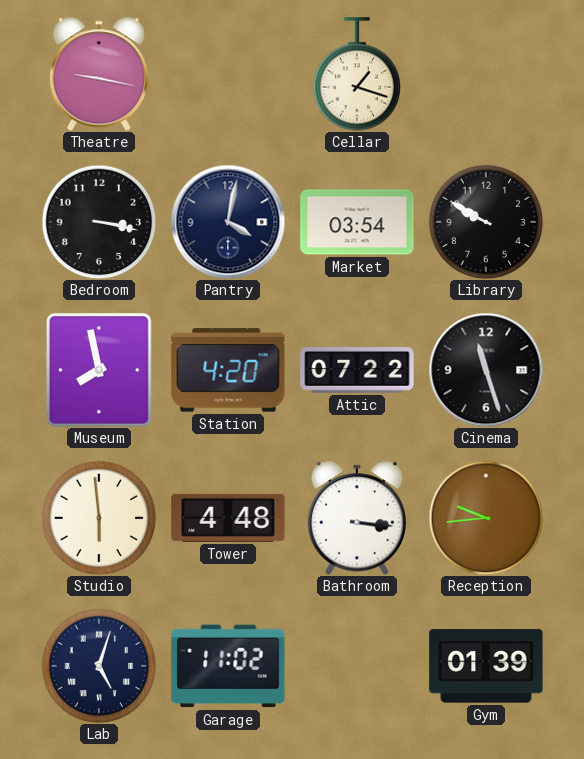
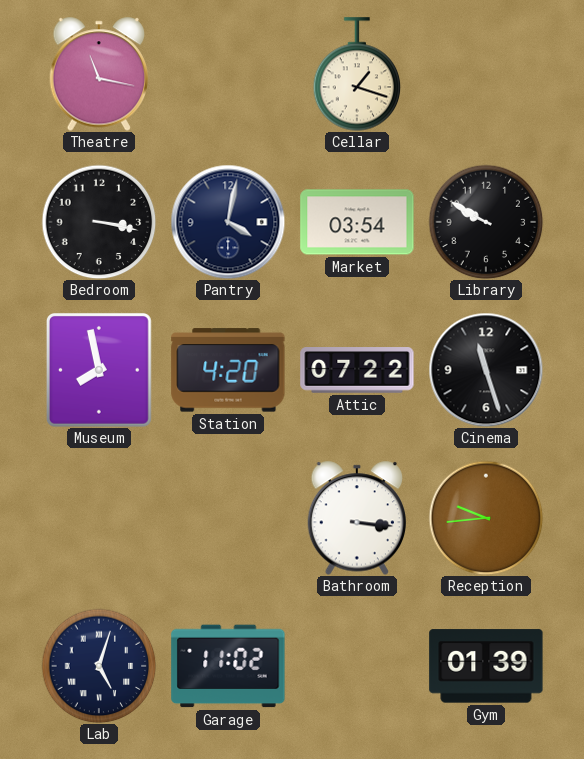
Theatre: 9:17 -> 11:17 (98, 74)
Studio: 5:59 -> none (99, 518)
Tower: 4:48 -> none (228, 518)
